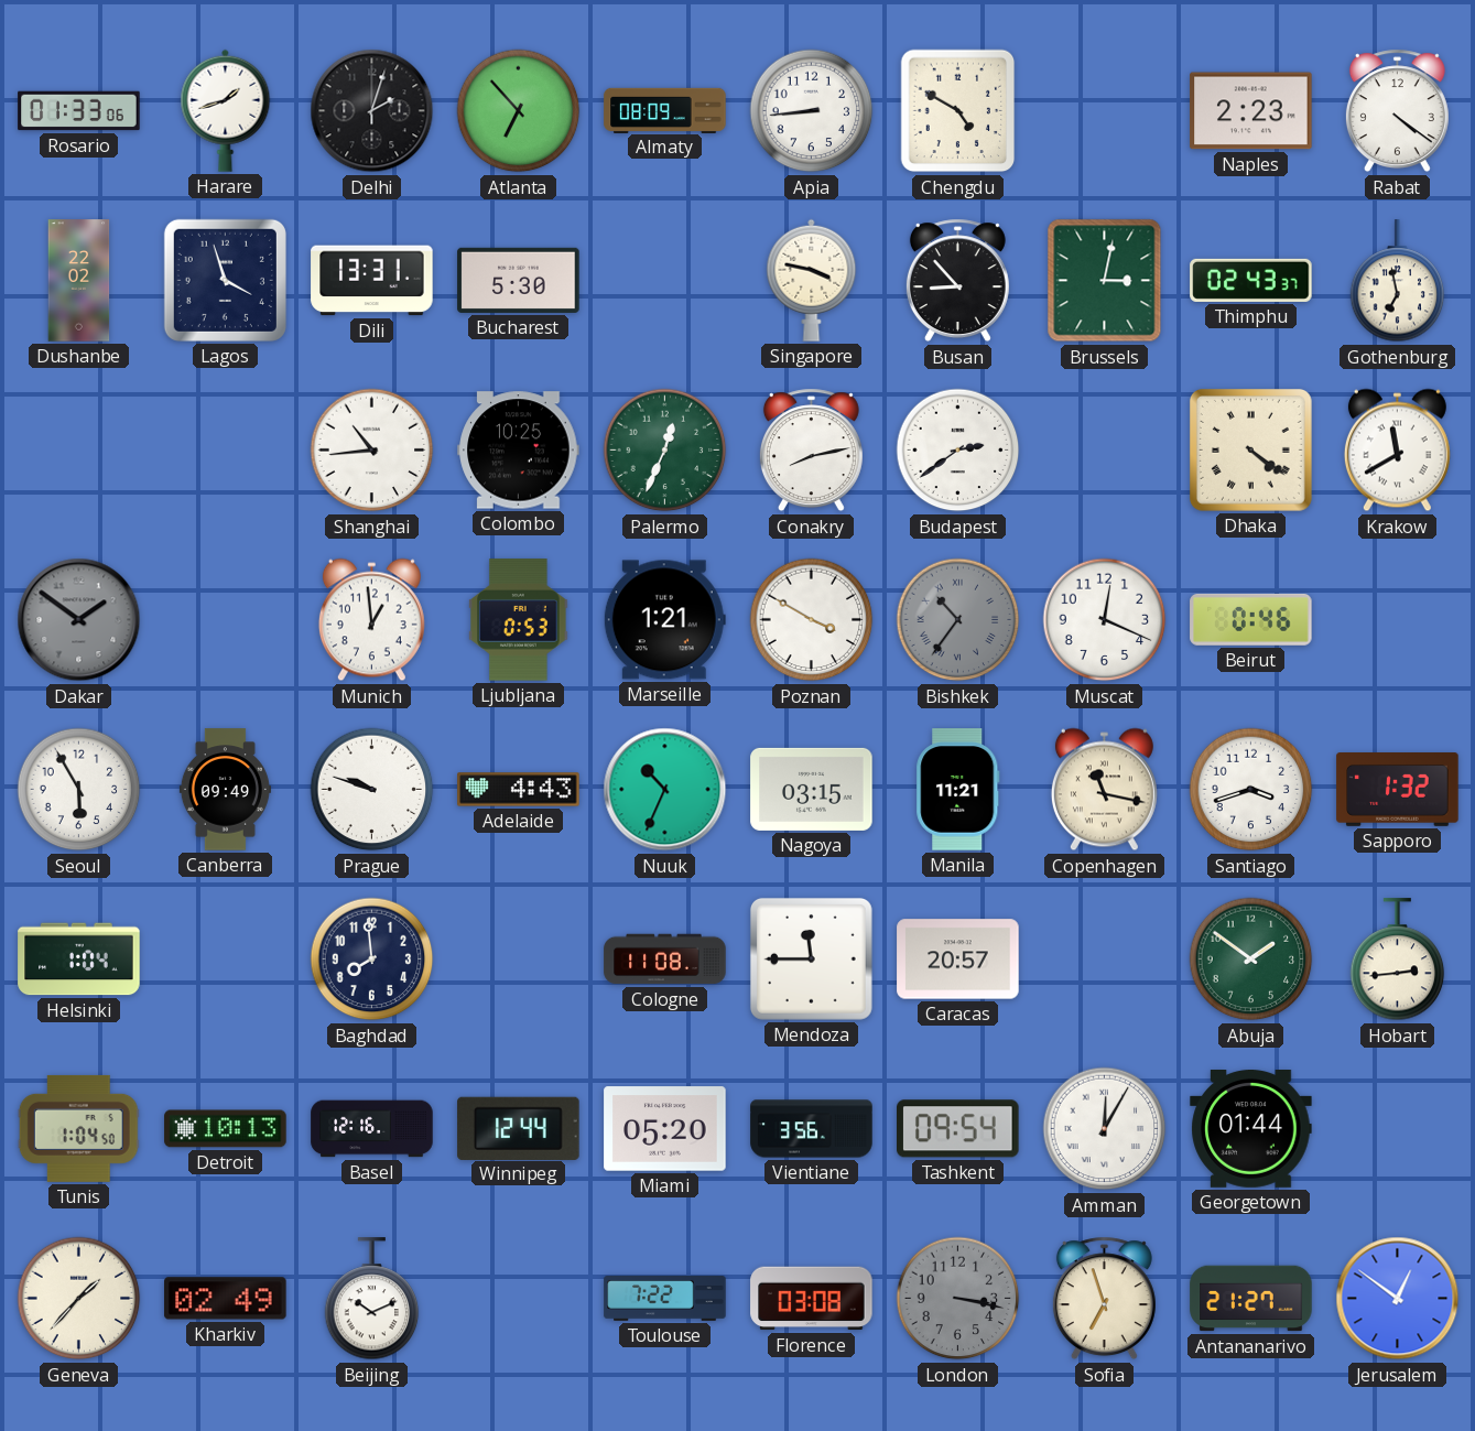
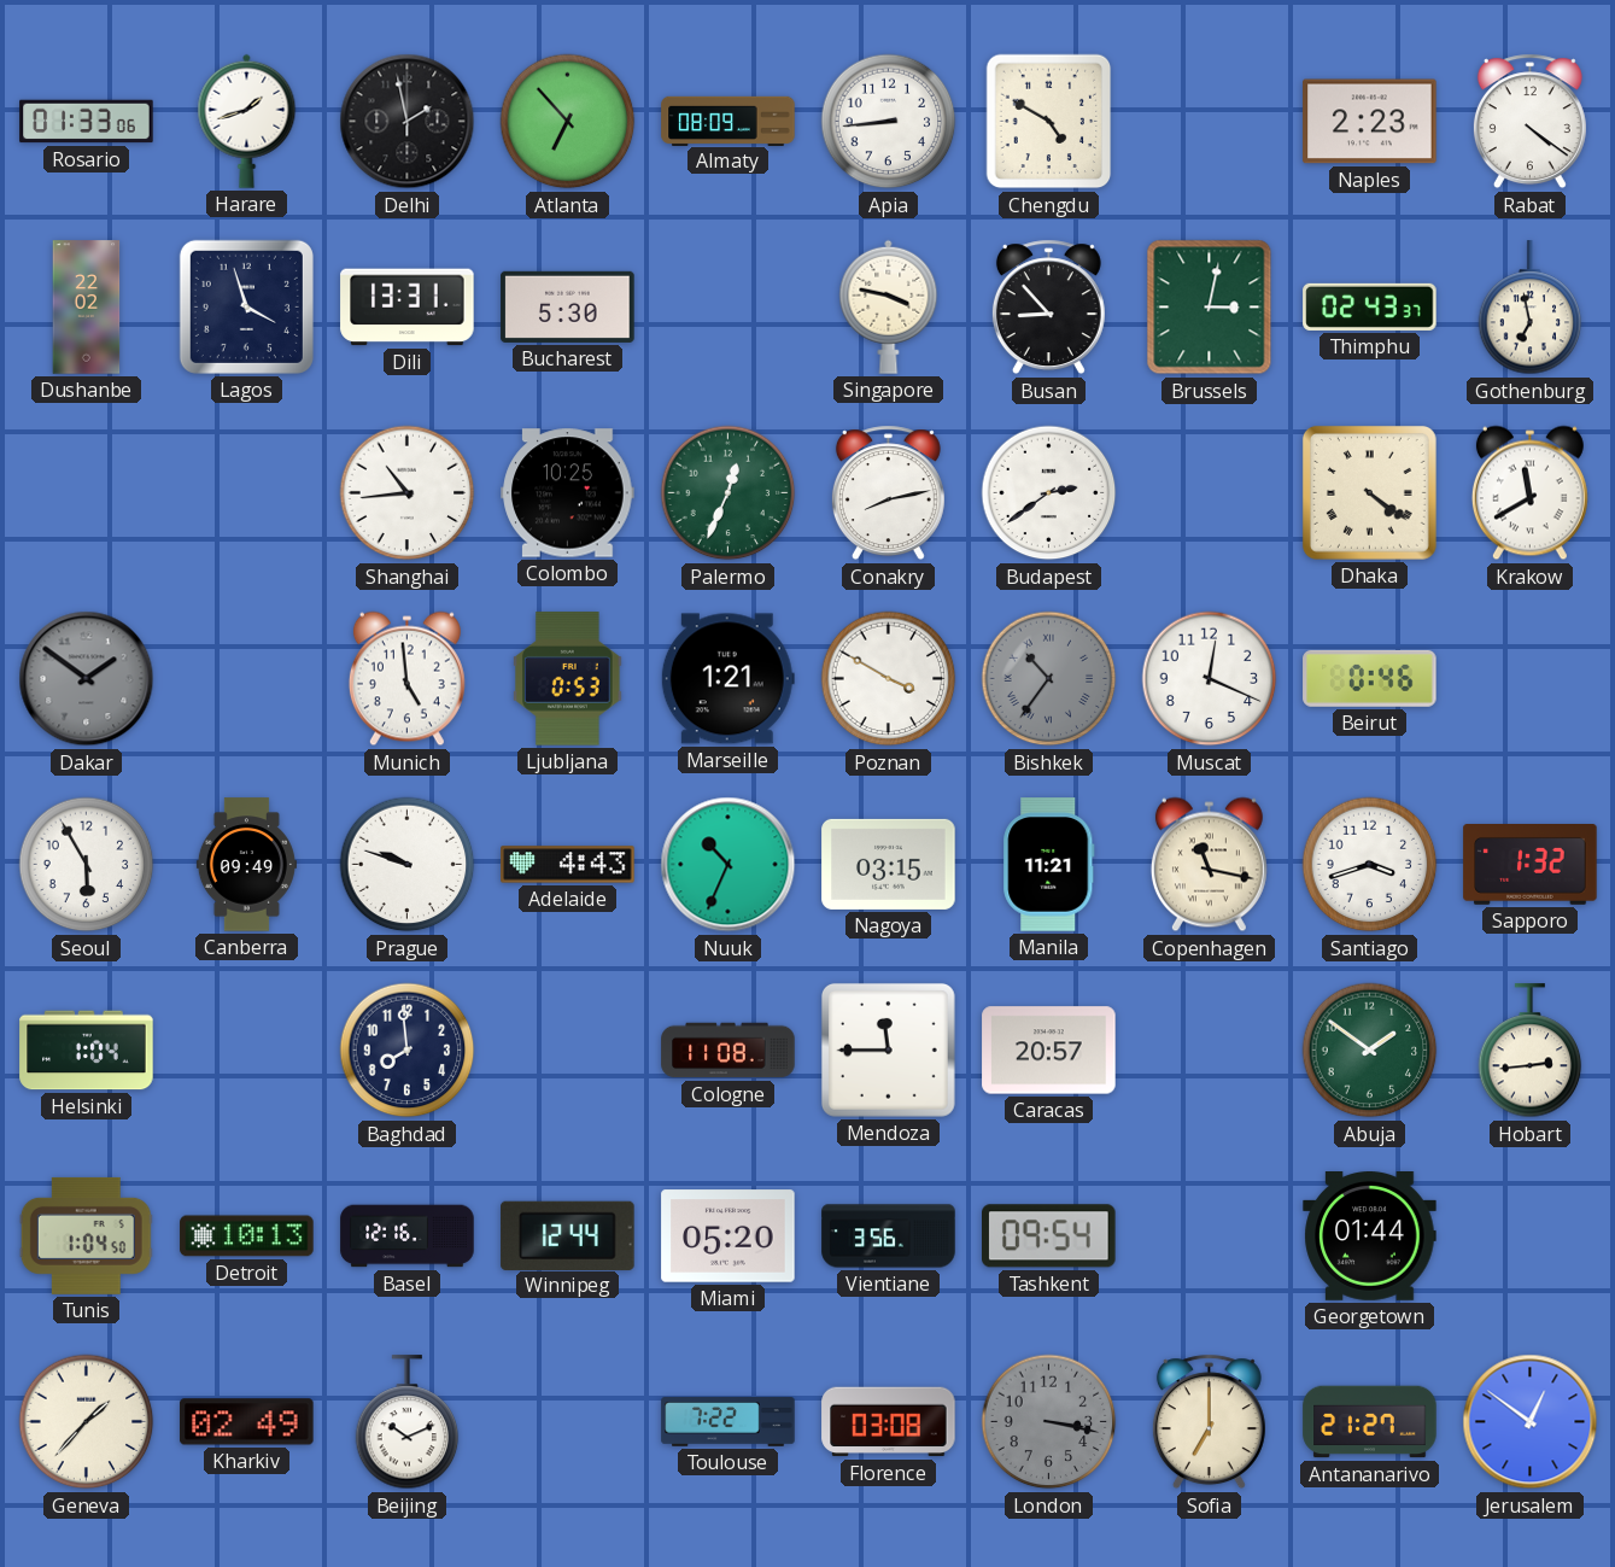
Delhi: 2:03 -> 1:58 (408, 122)
Munich: 12:59 -> 4:59 (406, 679)
Amman: 12:05 -> none (1105, 1129)
Sofia: 6:57 -> 7:00 (1209, 1422)
